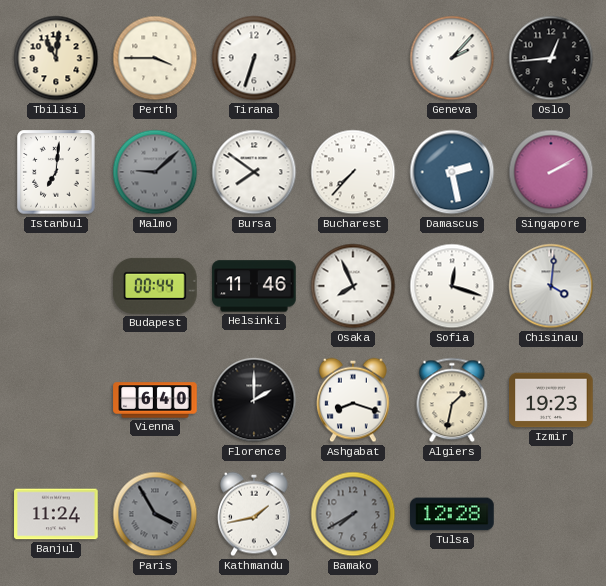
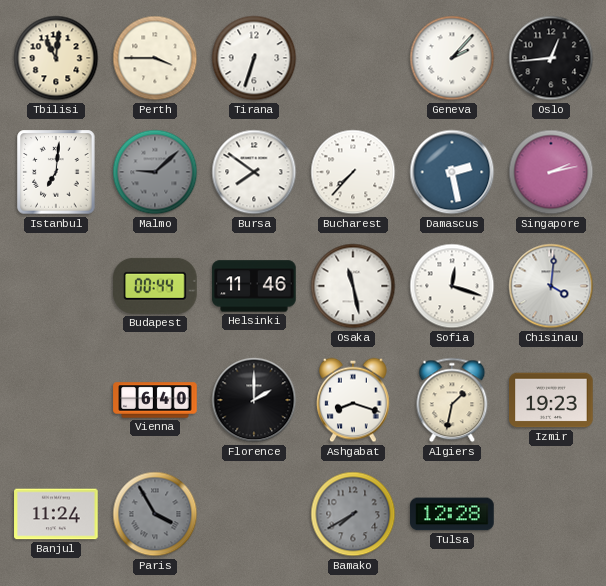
Singapore: 2:10 -> 2:13 (551, 172)
Osaka: 7:56 -> 11:28 (353, 286)
Kathmandu: 1:43 -> none (254, 514)
